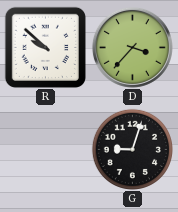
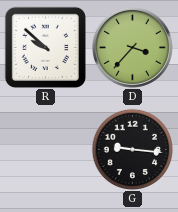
G: 9:03 -> 9:16 (132, 149)
